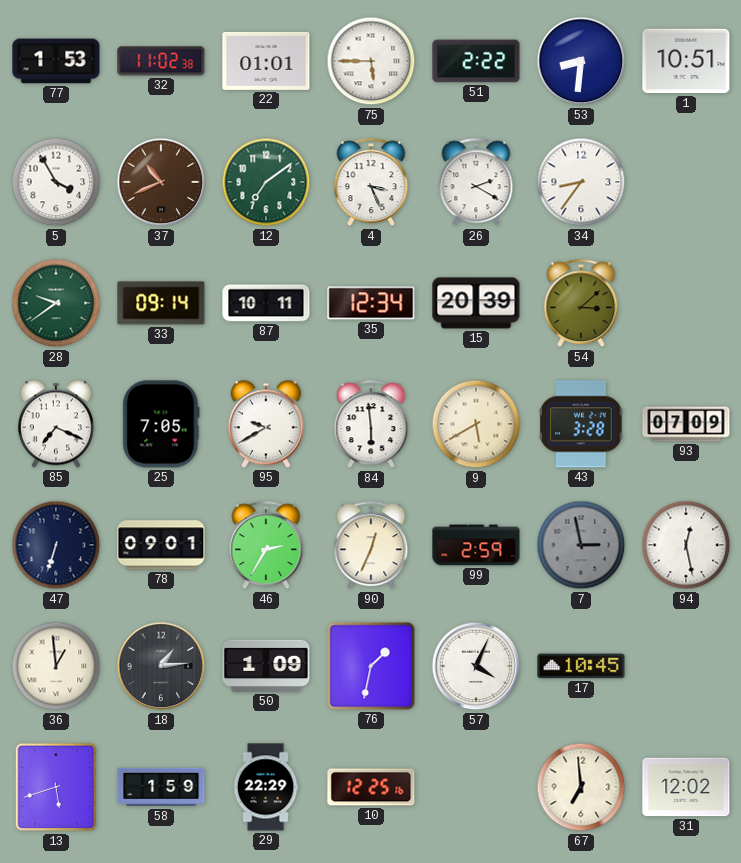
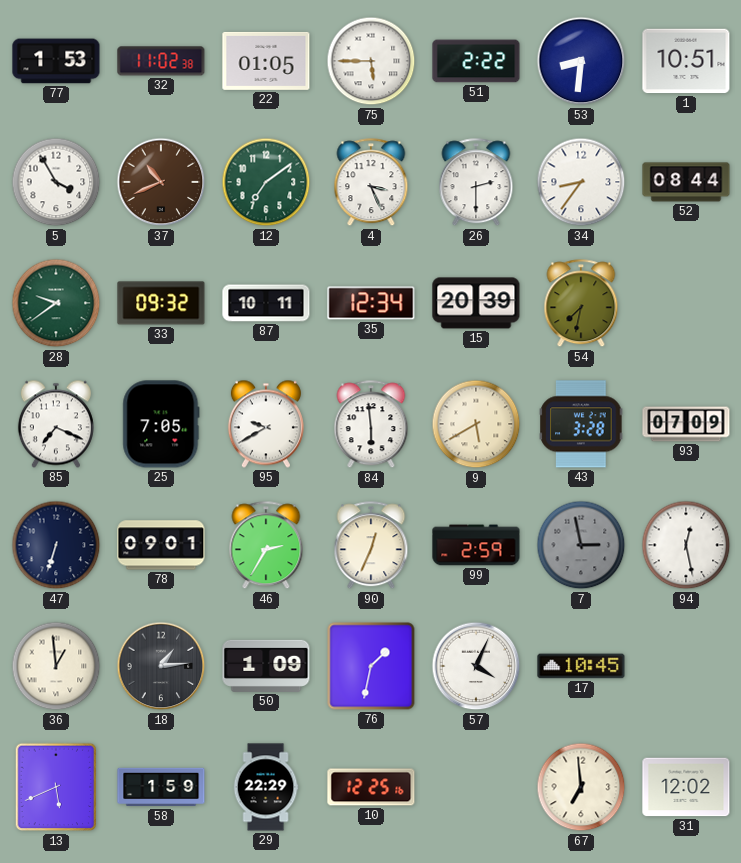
22: 01:01 -> 01:05 (266, 61)
26: 2:20 -> 2:30 (476, 183)
52: none -> 08:44 (686, 182)
33: 09:14 -> 09:32 (161, 303)
54: 3:08 -> 7:32 (581, 304)
13: 5:42 -> 5:41 (56, 787)
